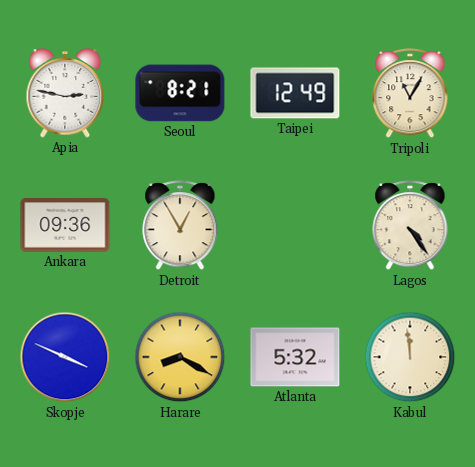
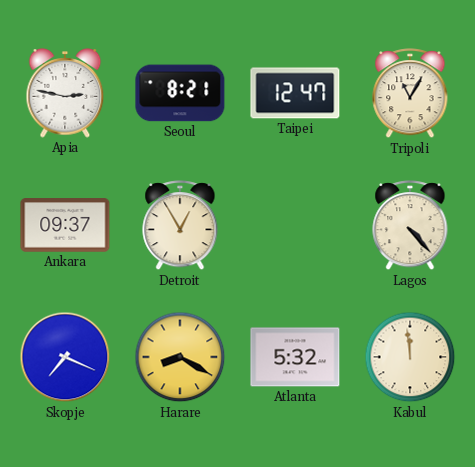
Taipei: 12:49 -> 12:47 (295, 93)
Ankara: 09:36 -> 09:37 (65, 225)
Lagos: 4:24 -> 4:23 (410, 226)
Skopje: 3:49 -> 7:19 (65, 357)
